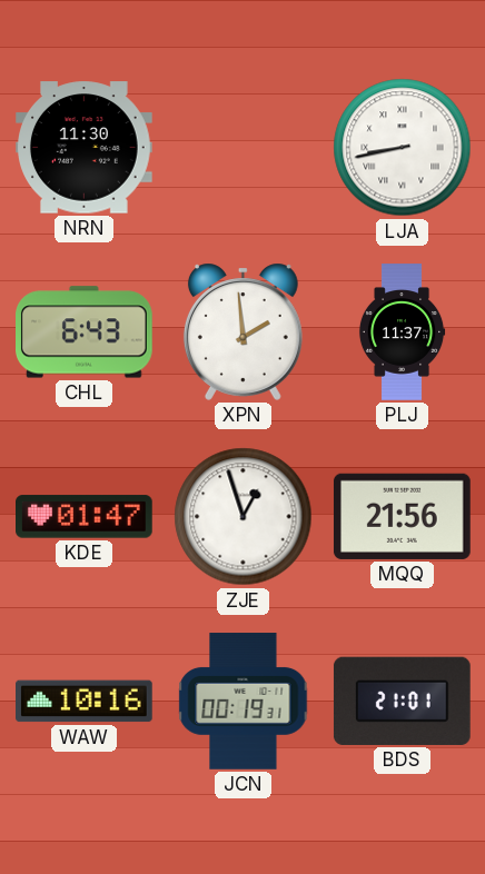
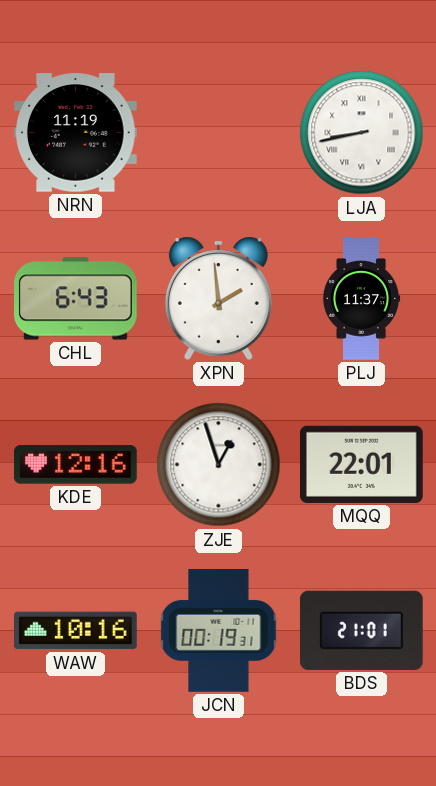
NRN: 11:30 -> 11:19 (76, 133)
KDE: 01:47 -> 12:16 (76, 465)
MQQ: 21:56 -> 22:01 (362, 464)
